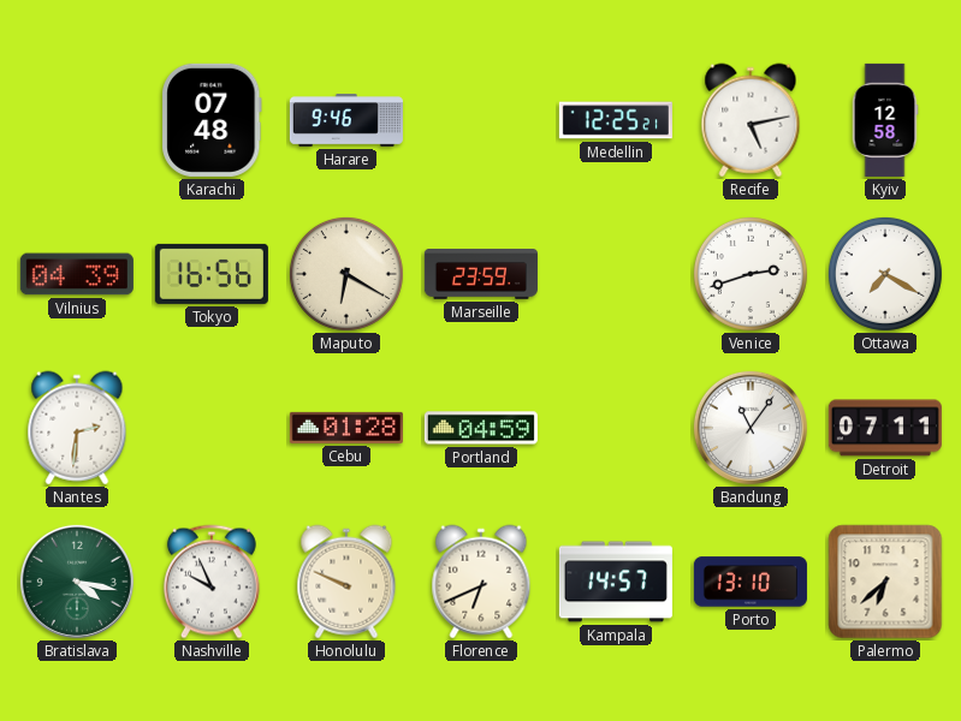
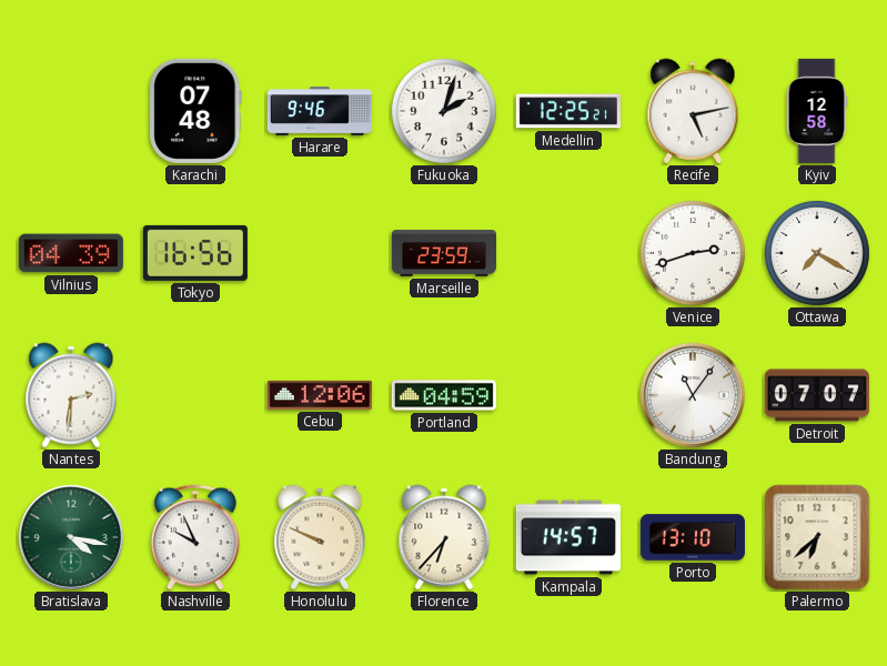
Fukuoka: none -> 2:03 (444, 111)
Maputo: 6:20 -> none (346, 274)
Cebu: 01:28 -> 12:06 (320, 395)
Detroit: 07:11 -> 07:07 (817, 395)
Florence: 6:41 -> 6:37 (444, 537)
